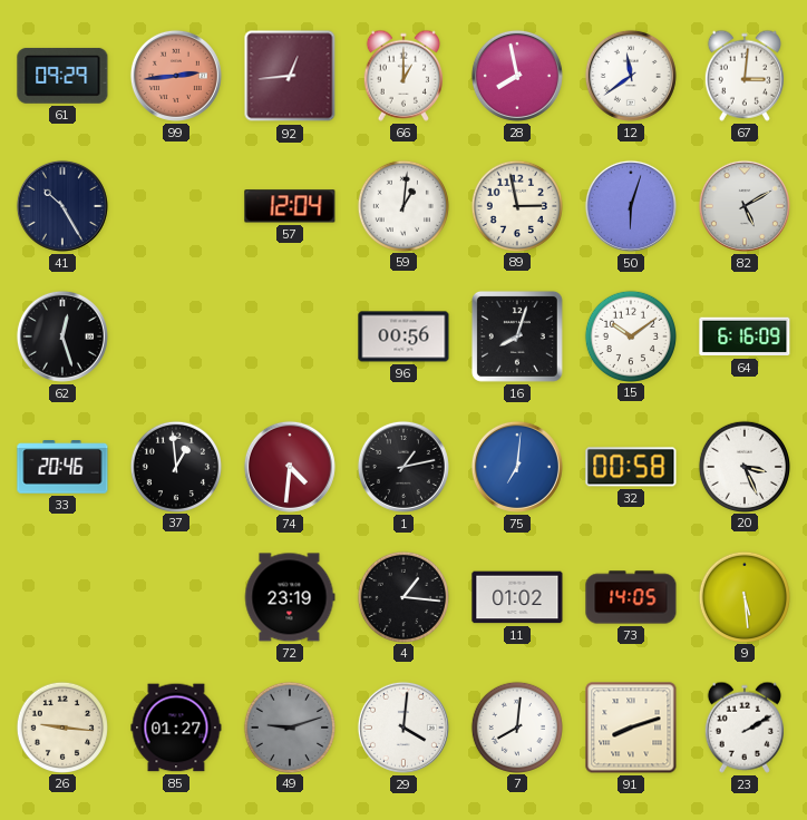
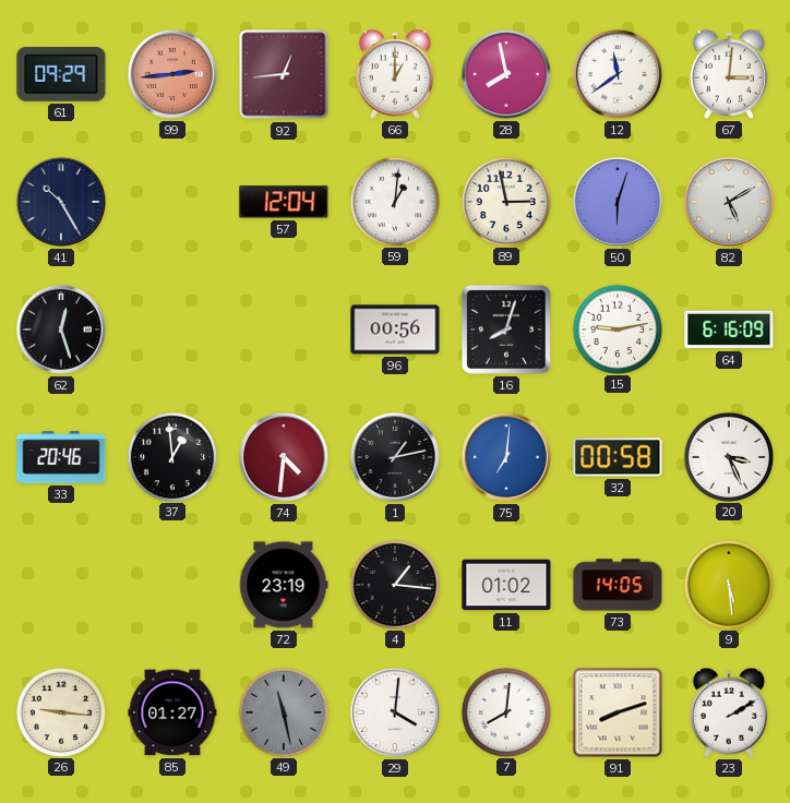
15: 10:09 -> 9:13 (617, 328)
49: 9:12 -> 11:28 (283, 711)
